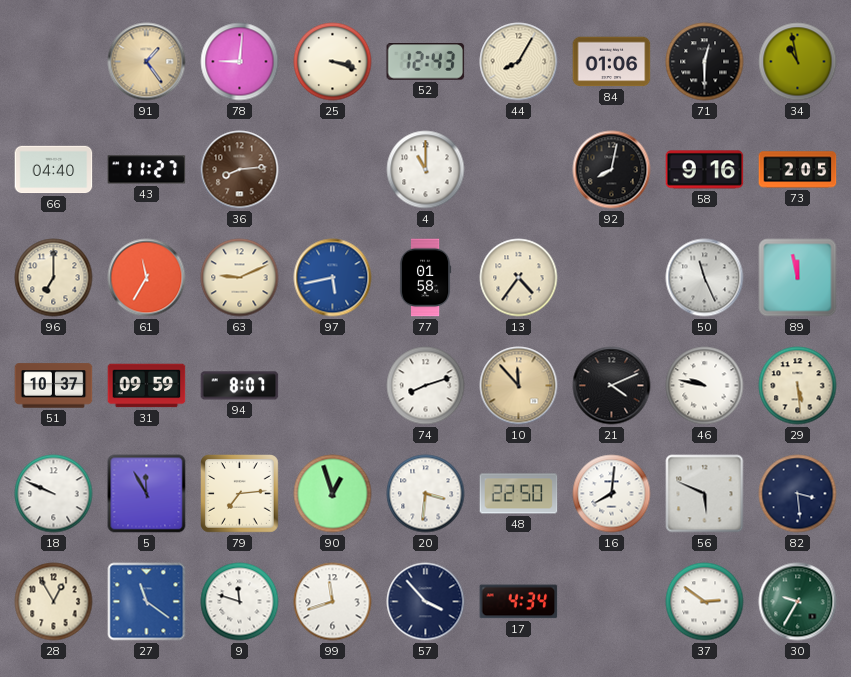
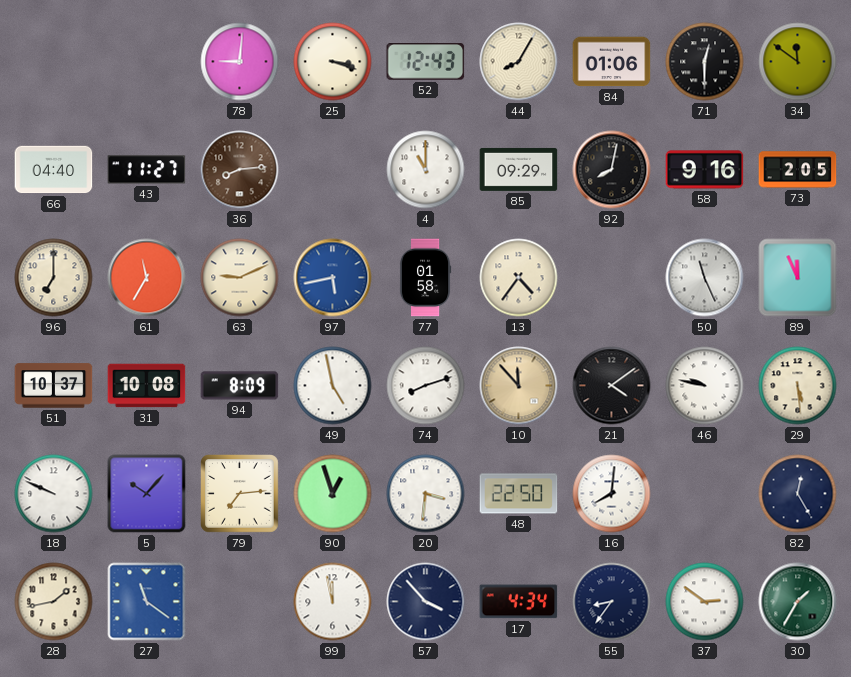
91: 1:24 -> none (147, 62)
34: 10:58 -> 11:51 (798, 62)
85: none -> 09:29 (519, 169)
89: 11:58 -> 11:56 (798, 278)
31: 09:59 -> 10:08 (147, 386)
94: 8:07 -> 8:09 (240, 386)
49: none -> 4:58 (333, 386)
21: 4:11 -> 4:09 (612, 386)
5: 11:55 -> 10:07 (147, 494)
56: 5:49 -> none (705, 494)
82: 3:29 -> 12:25 (798, 494)
28: 12:55 -> 1:43 (54, 602)
9: 11:48 -> none (240, 602)
99: 11:42 -> 11:58 (333, 602)
55: none -> 8:36 (612, 602)
30: 9:35 -> 1:35 (798, 602)
